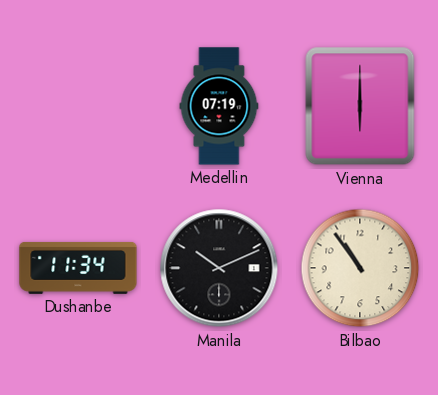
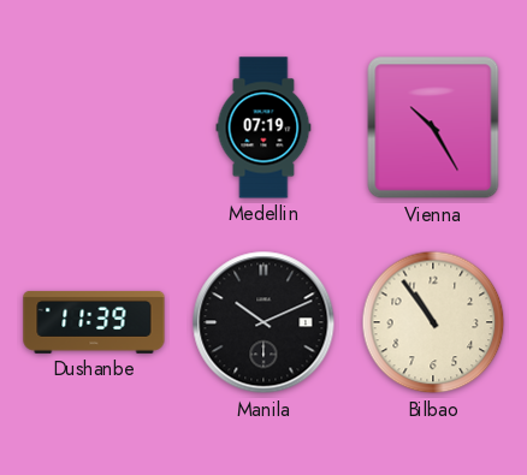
Vienna: 6:00 -> 10:25 (433, 127)
Dushanbe: 11:34 -> 11:39 (94, 322)
